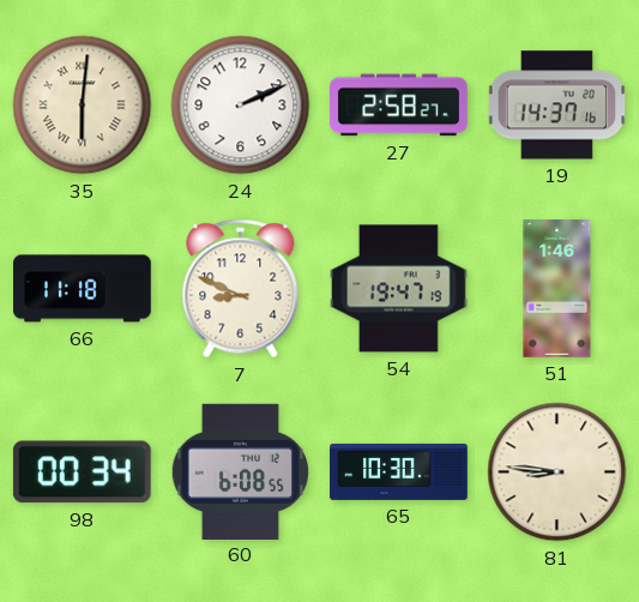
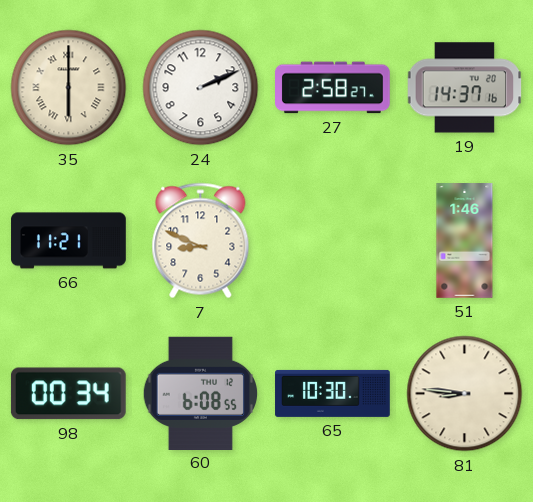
35: 6:01 -> 6:00 (69, 88)
66: 11:18 -> 11:21 (69, 241)
54: 19:47 -> none (399, 289)
